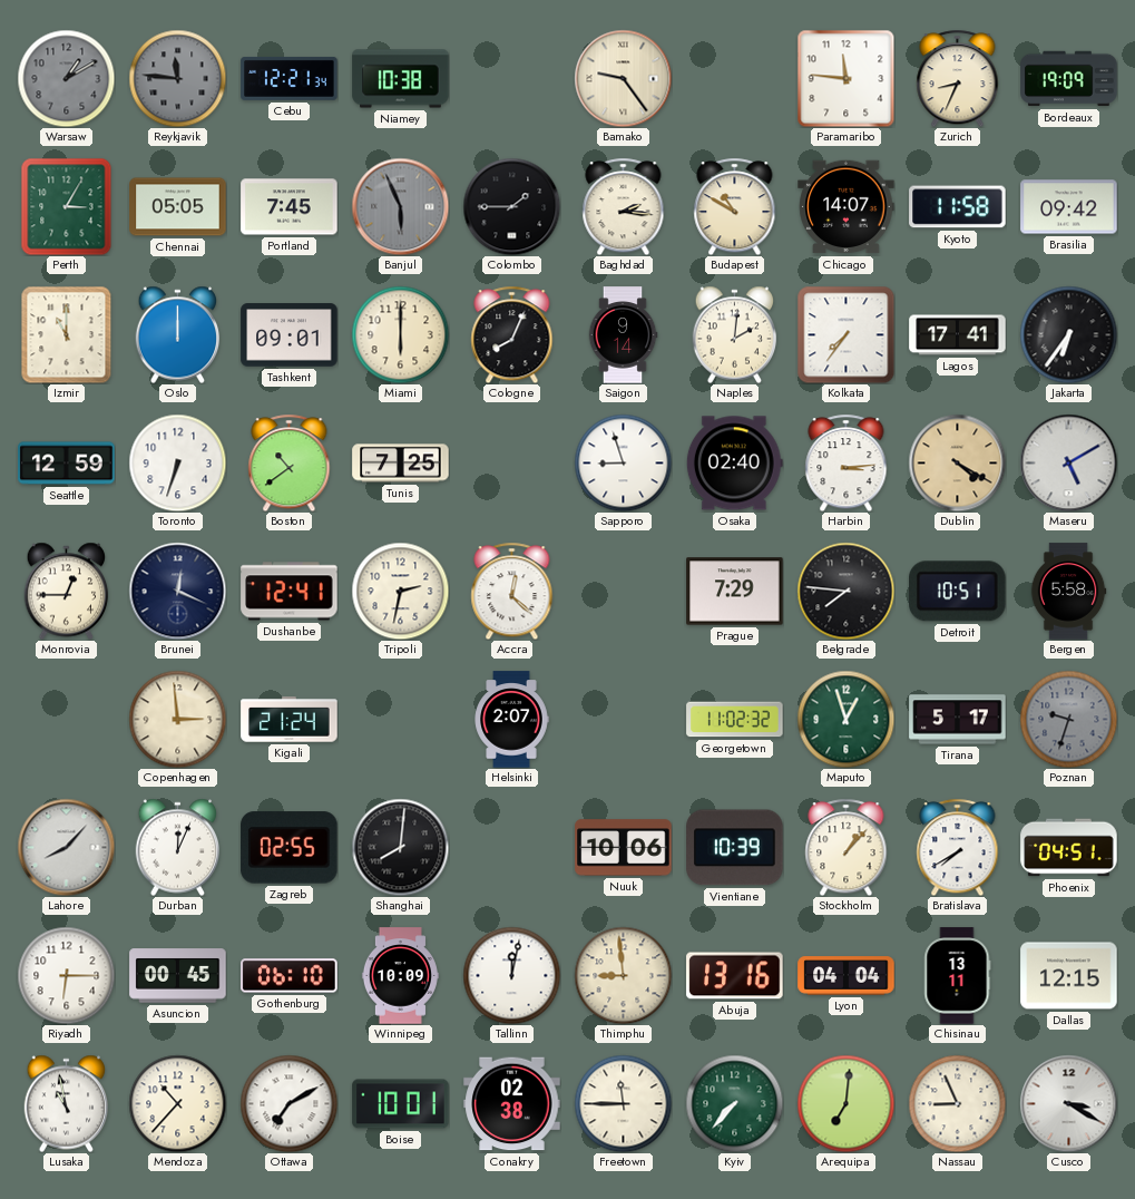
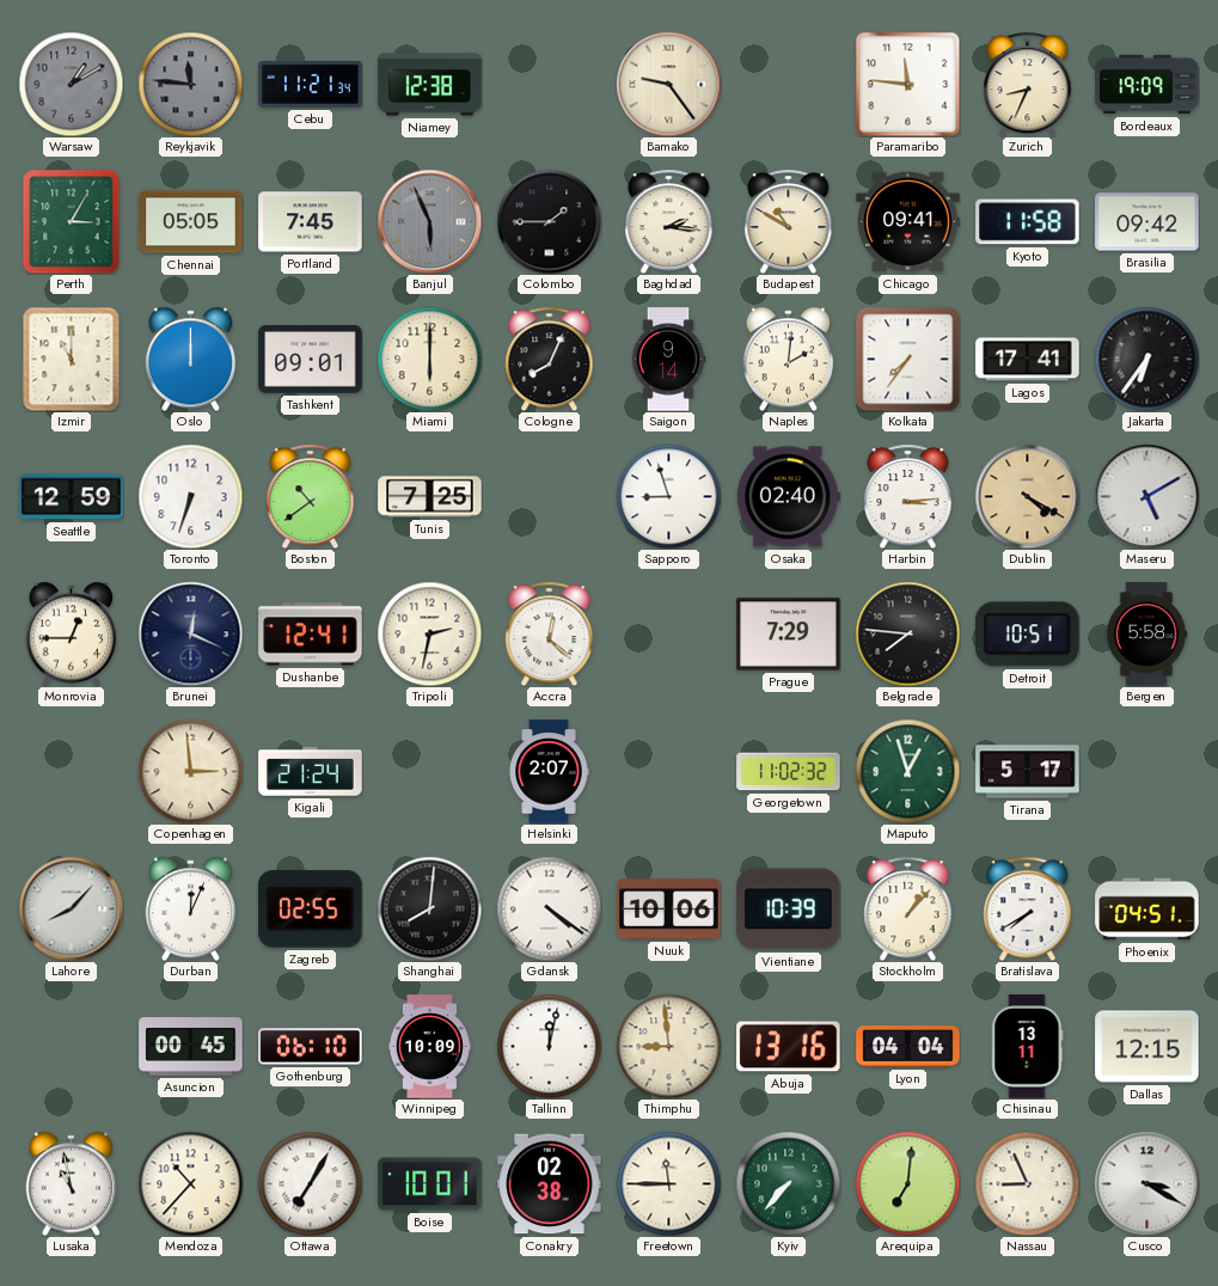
Cebu: 12:21 -> 11:21 (311, 84)
Niamey: 10:38 -> 12:38 (430, 85)
Chicago: 14:07 -> 09:41 (908, 222)
Poznan: 9:33 -> none (1068, 719)
Gdansk: none -> 4:21 (549, 908)
Riyadh: 6:15 -> none (66, 975)
Ottawa: 7:10 -> 7:05 (310, 1183)
